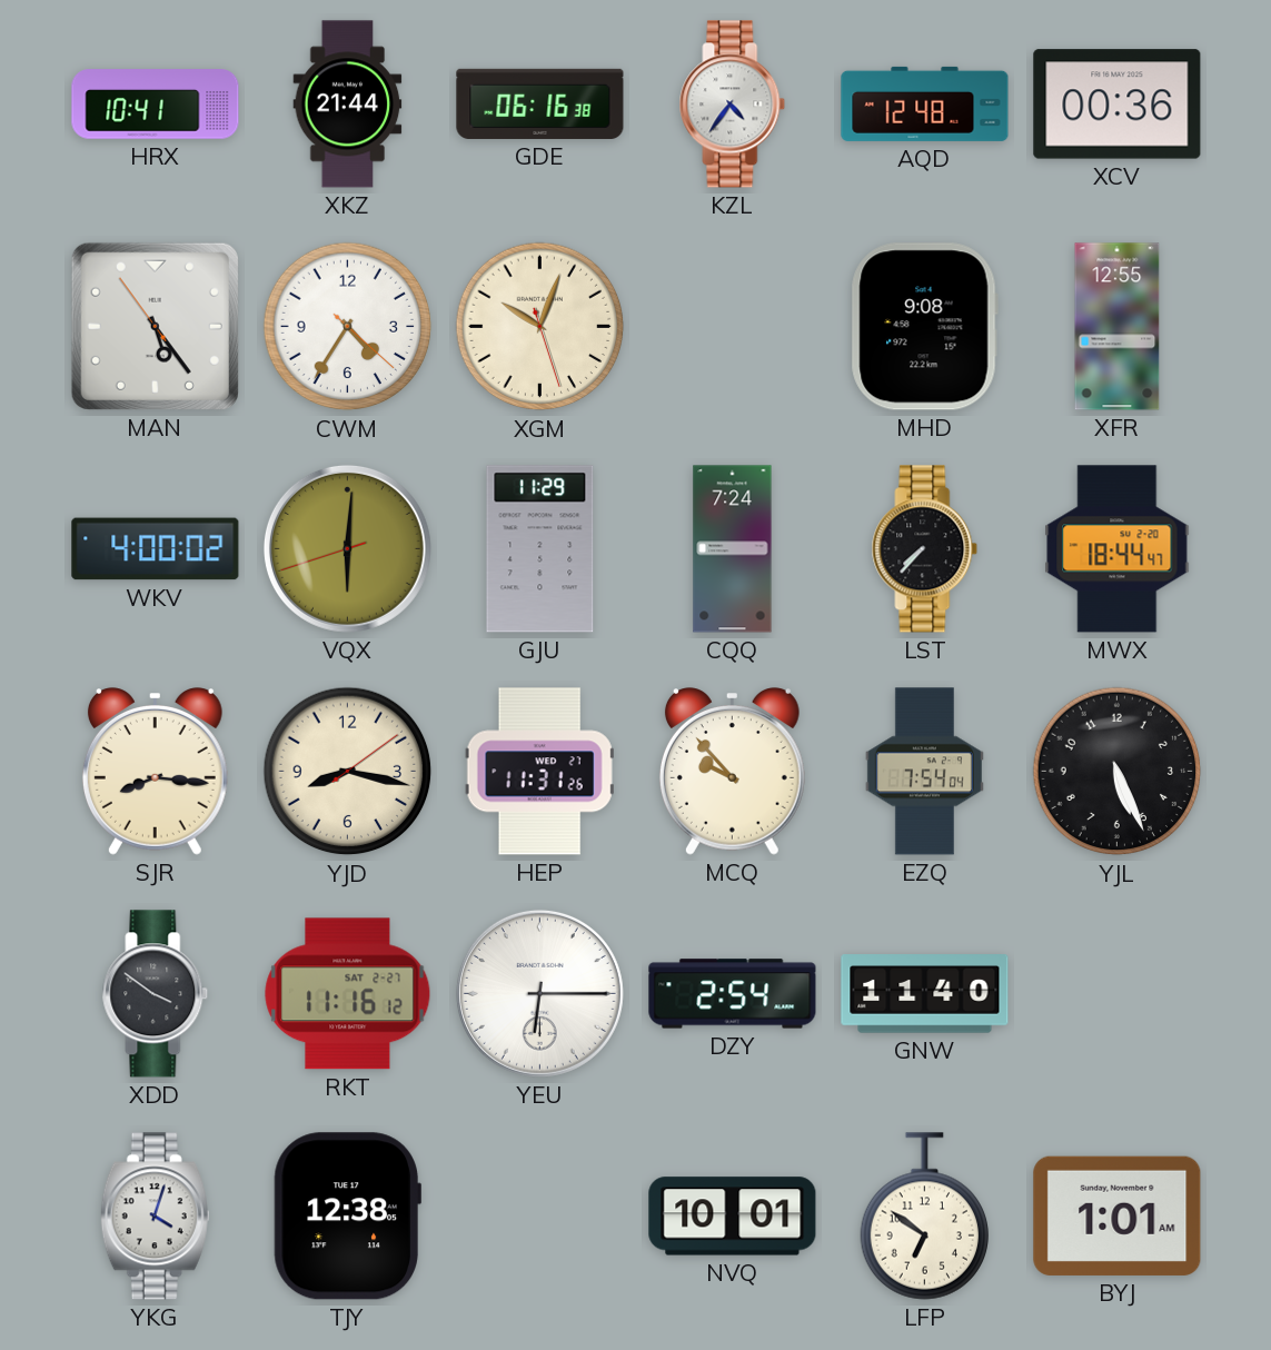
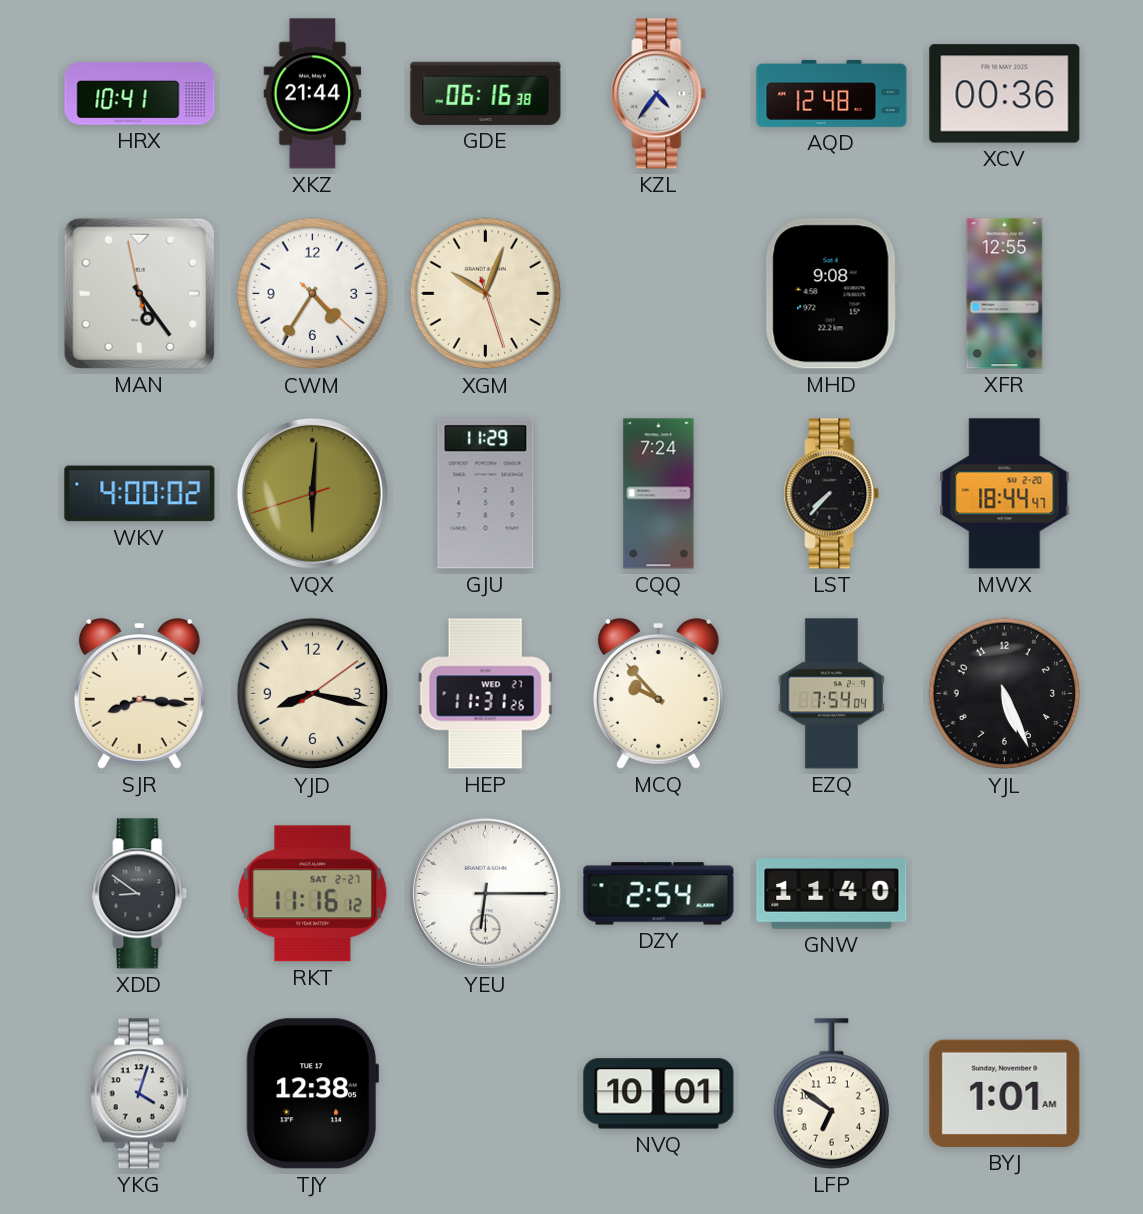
MAN: 5:23:54 -> 5:23:58 (139, 293)
XDD: 3:51 -> 8:51 (140, 894)
